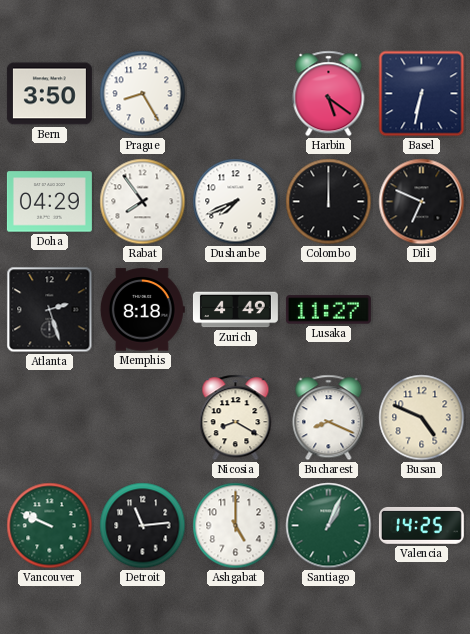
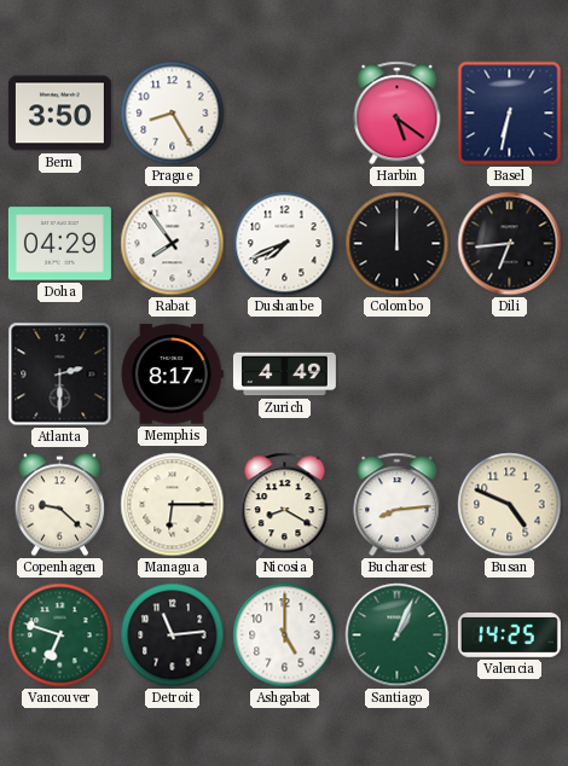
Dili: 6:49 -> 6:44 (510, 244)
Atlanta: 2:27 -> 2:30 (60, 375)
Memphis: 8:18 -> 8:17 (172, 375)
Lusaka: 11:27 -> none (328, 310)
Copenhagen: none -> 9:22 (59, 505)
Managua: none -> 6:15 (173, 505)
Bucharest: 8:19 -> 8:14 (398, 505)
Vancouver: 9:49 -> 6:48 (60, 636)
